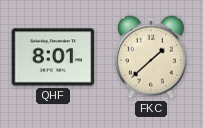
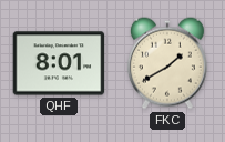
FKC: 1:38 -> 1:40 (167, 63)
